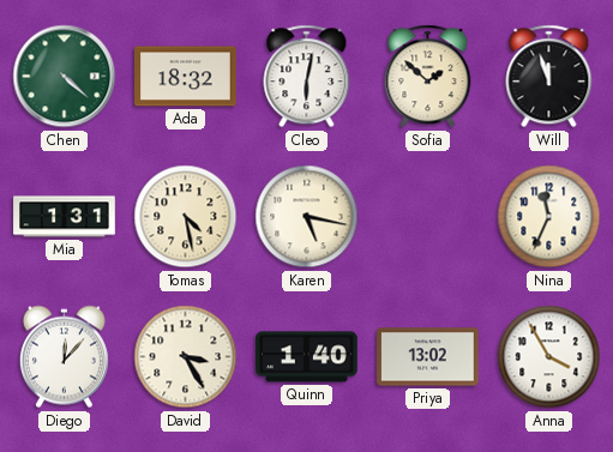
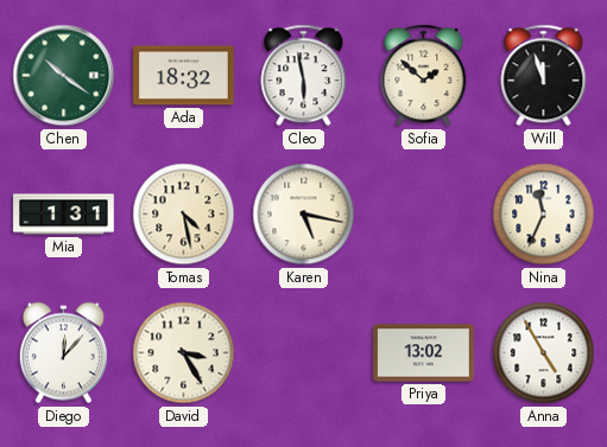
Chen: 4:22 -> 10:21 (64, 76)
Cleo: 6:02 -> 5:58 (304, 76)
Quinn: 1:40 -> none (307, 357)
Anna: 3:55 -> 4:55 (544, 353)
